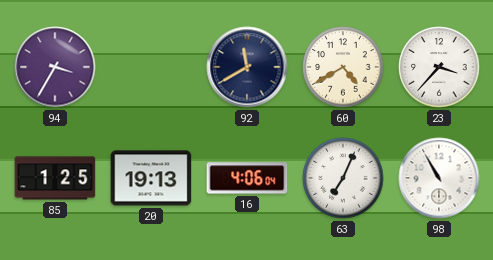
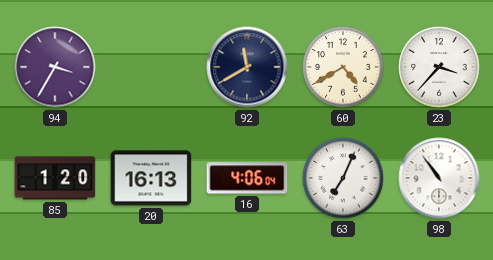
85: 1:25 -> 1:20 (55, 178)
20: 19:13 -> 16:13 (151, 178)
98: 10:55 -> 10:54 (439, 178)
